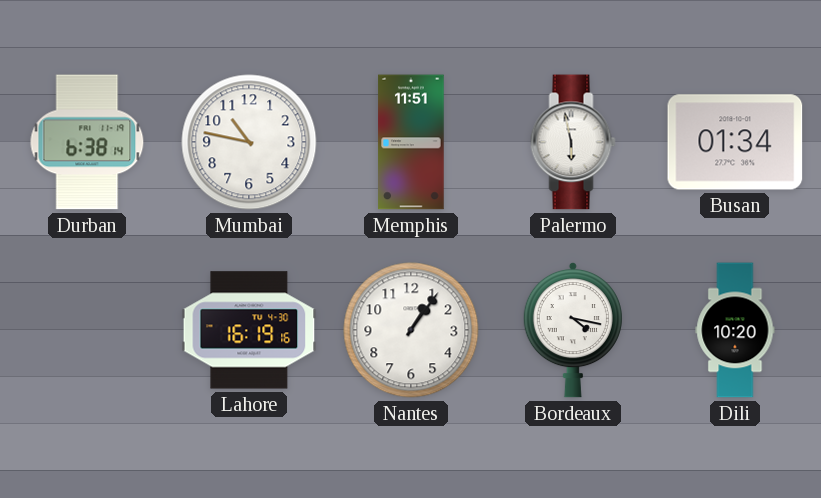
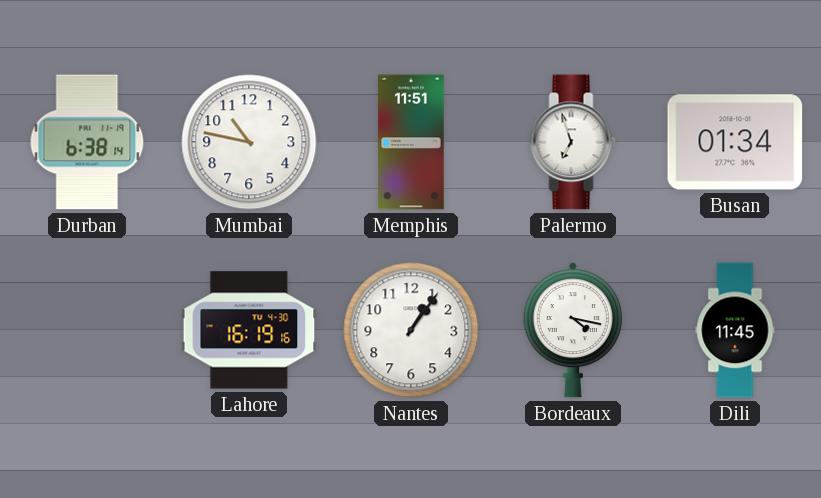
Palermo: 5:58 -> 6:57 (573, 142)
Dili: 10:20 -> 11:45 (735, 330)
